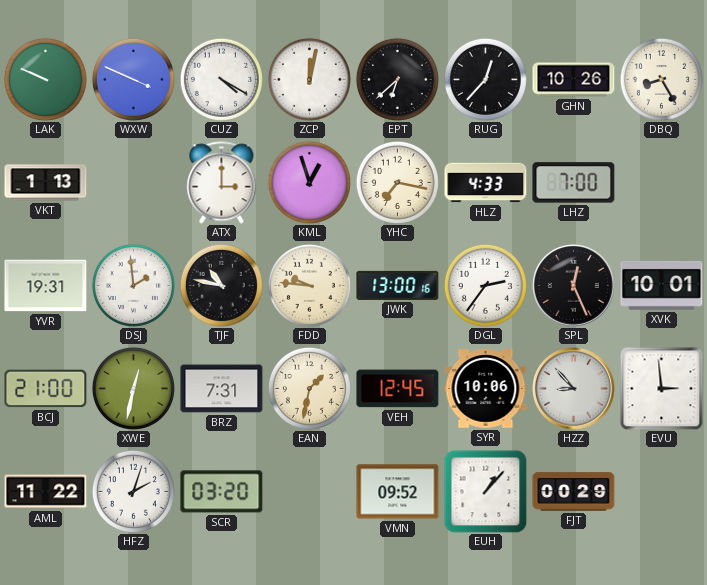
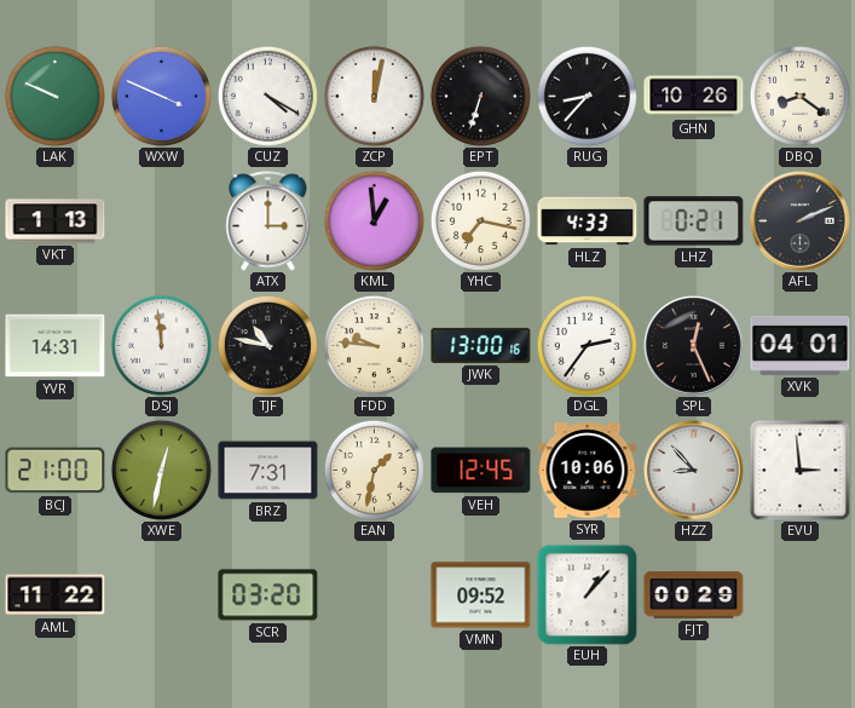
EPT: 6:38 -> 6:33 (480, 96)
RUG: 12:37 -> 8:37 (587, 96)
DBQ: 8:25 -> 8:21 (799, 96)
KML: 12:57 -> 12:59 (374, 220)
LHZ: 7:00 -> 0:21 (694, 221)
AFL: none -> 2:11 (801, 221)
YVR: 19:31 -> 14:31 (56, 346)
DSJ: 1:59 -> 11:59 (161, 345)
XVK: 10:01 -> 04:01 (801, 345)
HFZ: 2:03 -> none (133, 491)
